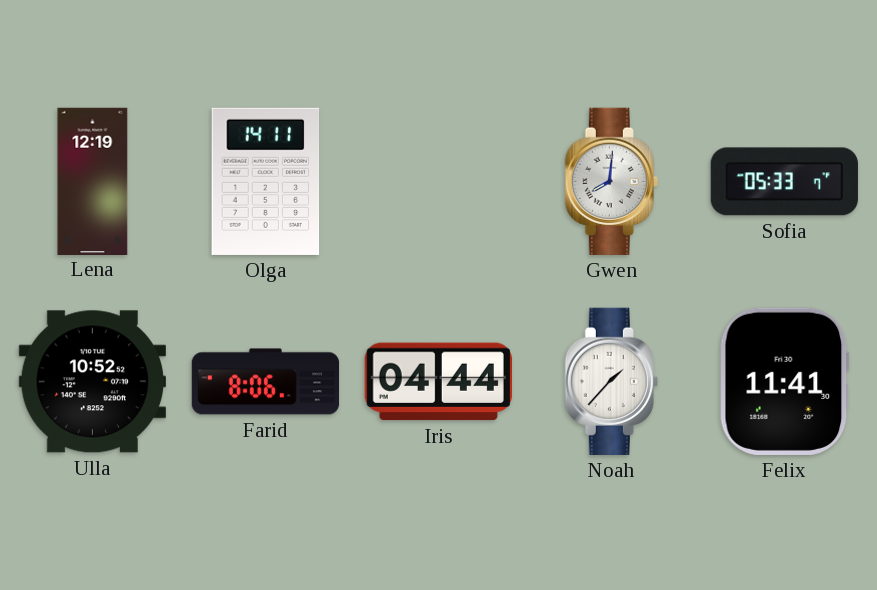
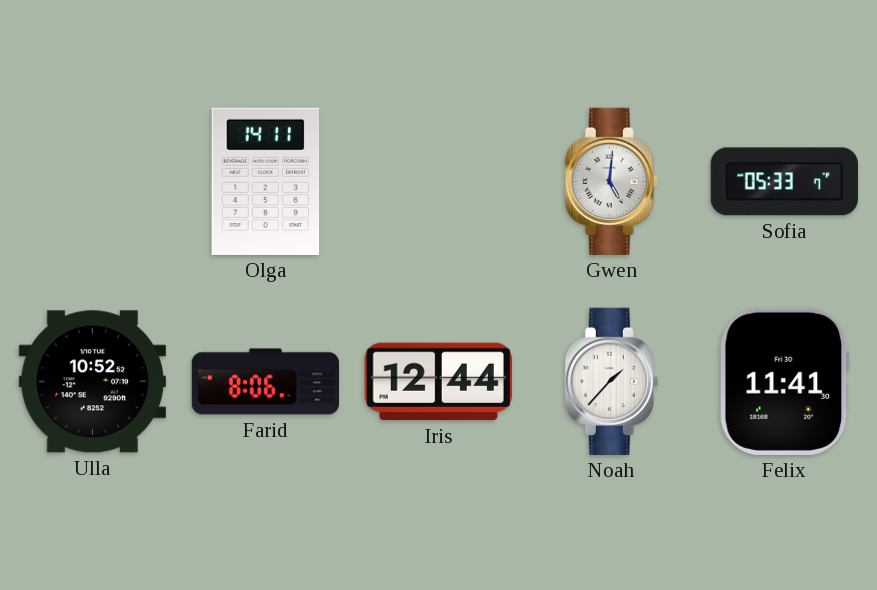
Lena: 12:19 -> none (93, 181)
Gwen: 8:01 -> 5:01 (611, 181)
Iris: 04:44 -> 12:44 (438, 382)
